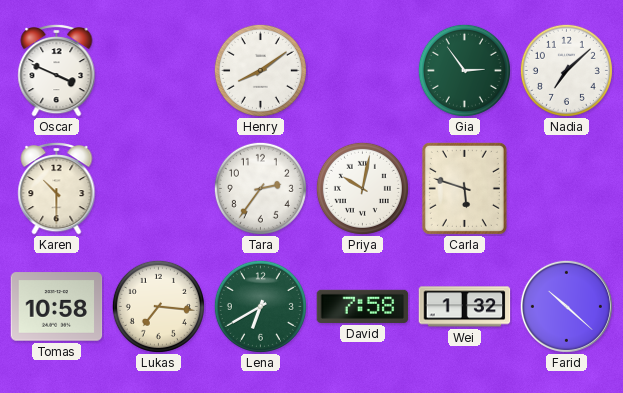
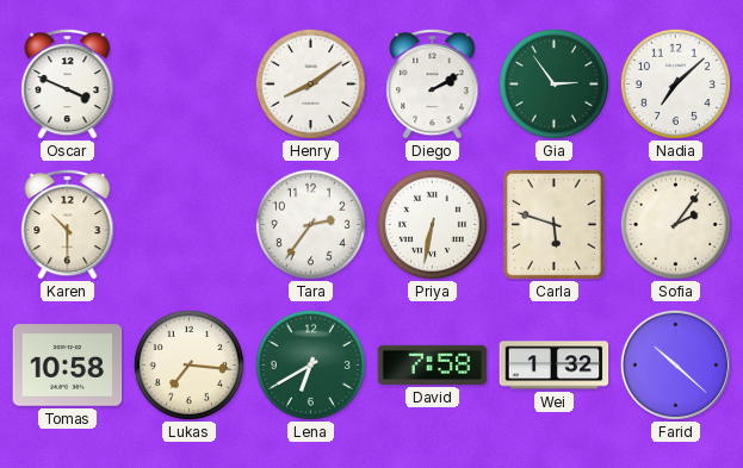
Diego: none -> 2:10 (433, 83)
Priya: 10:02 -> 6:32 (432, 224)
Sofia: none -> 2:06 (675, 224)
